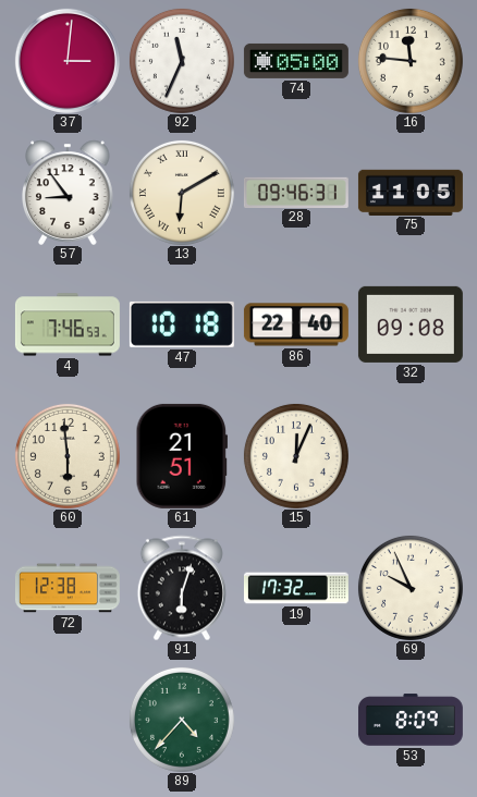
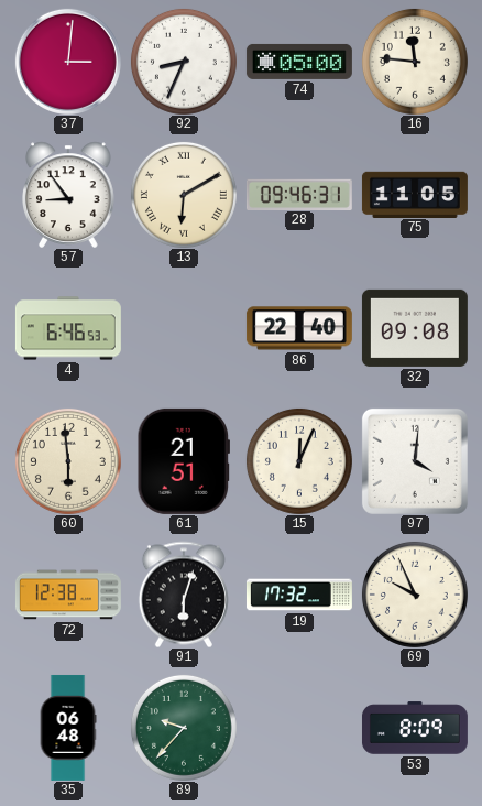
92: 11:34 -> 8:34 (184, 62)
4: 7:46 -> 6:46 (68, 328)
47: 10:18 -> none (182, 324)
97: none -> 4:01 (415, 461)
35: none -> 06:48 (68, 728)
89: 4:37 -> 9:37 (184, 728)
